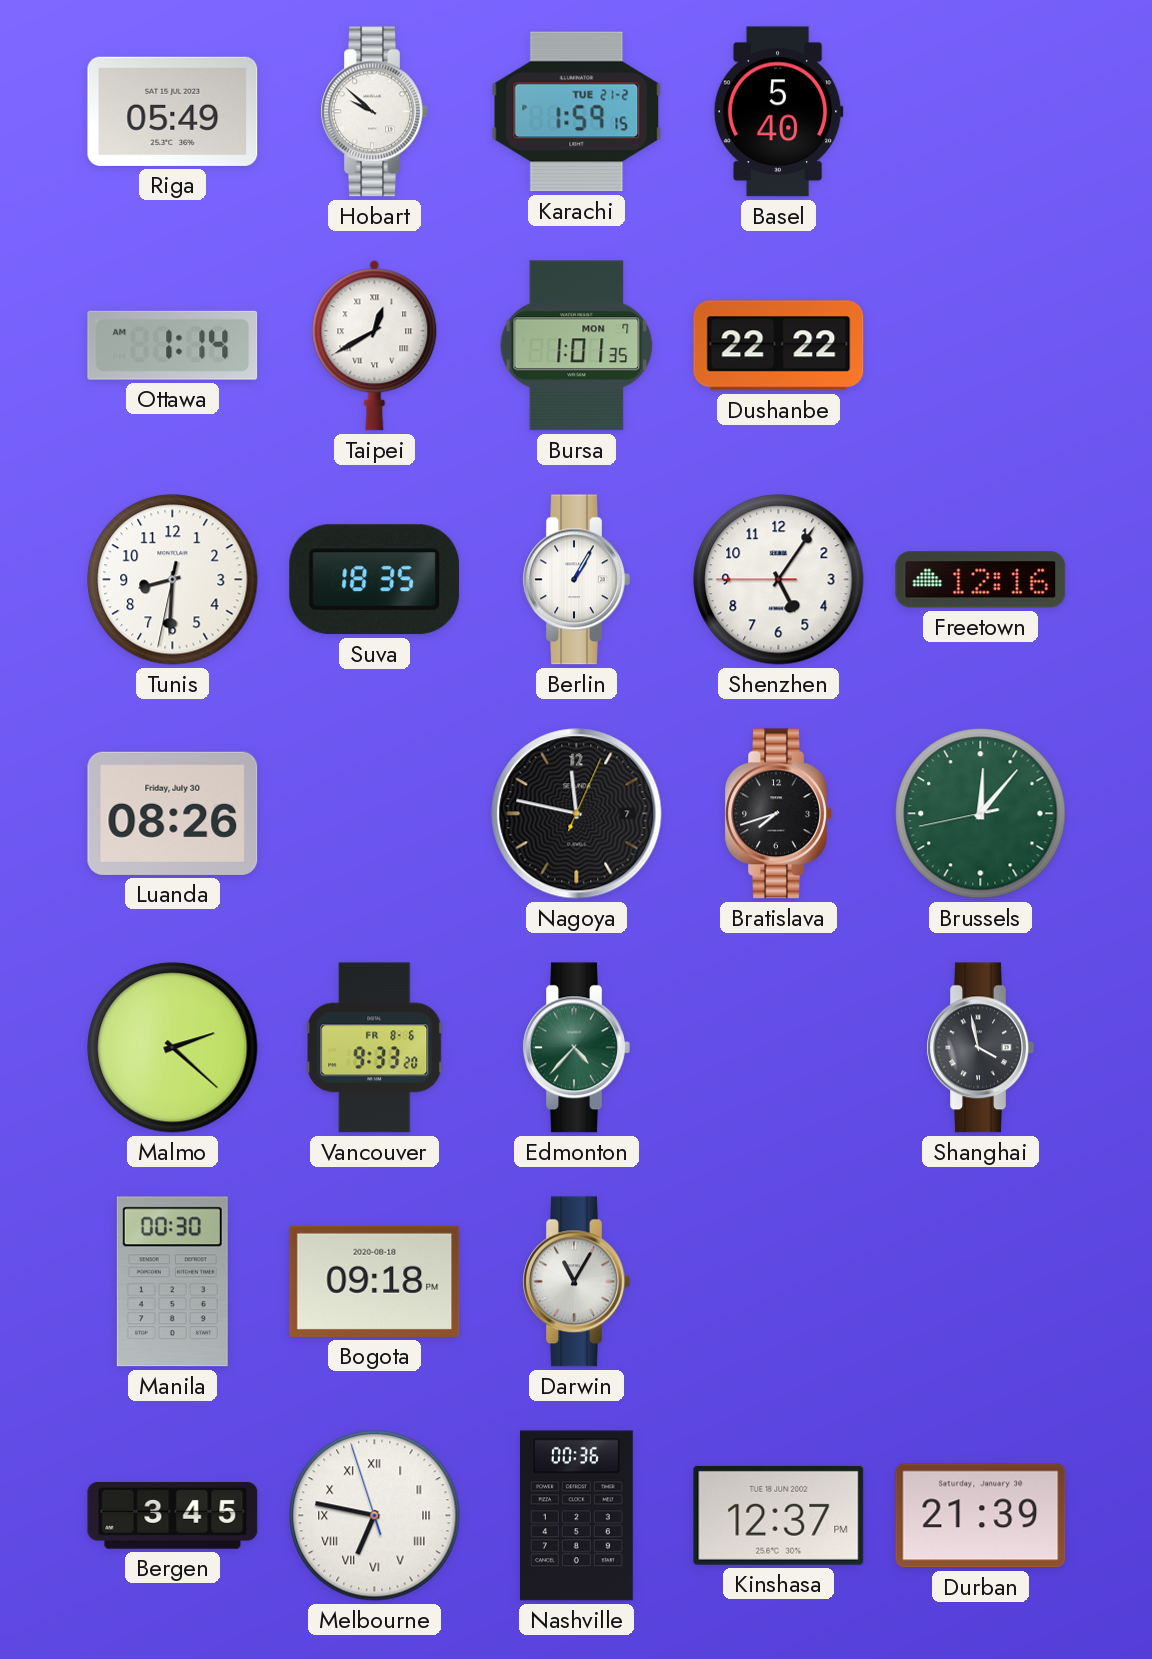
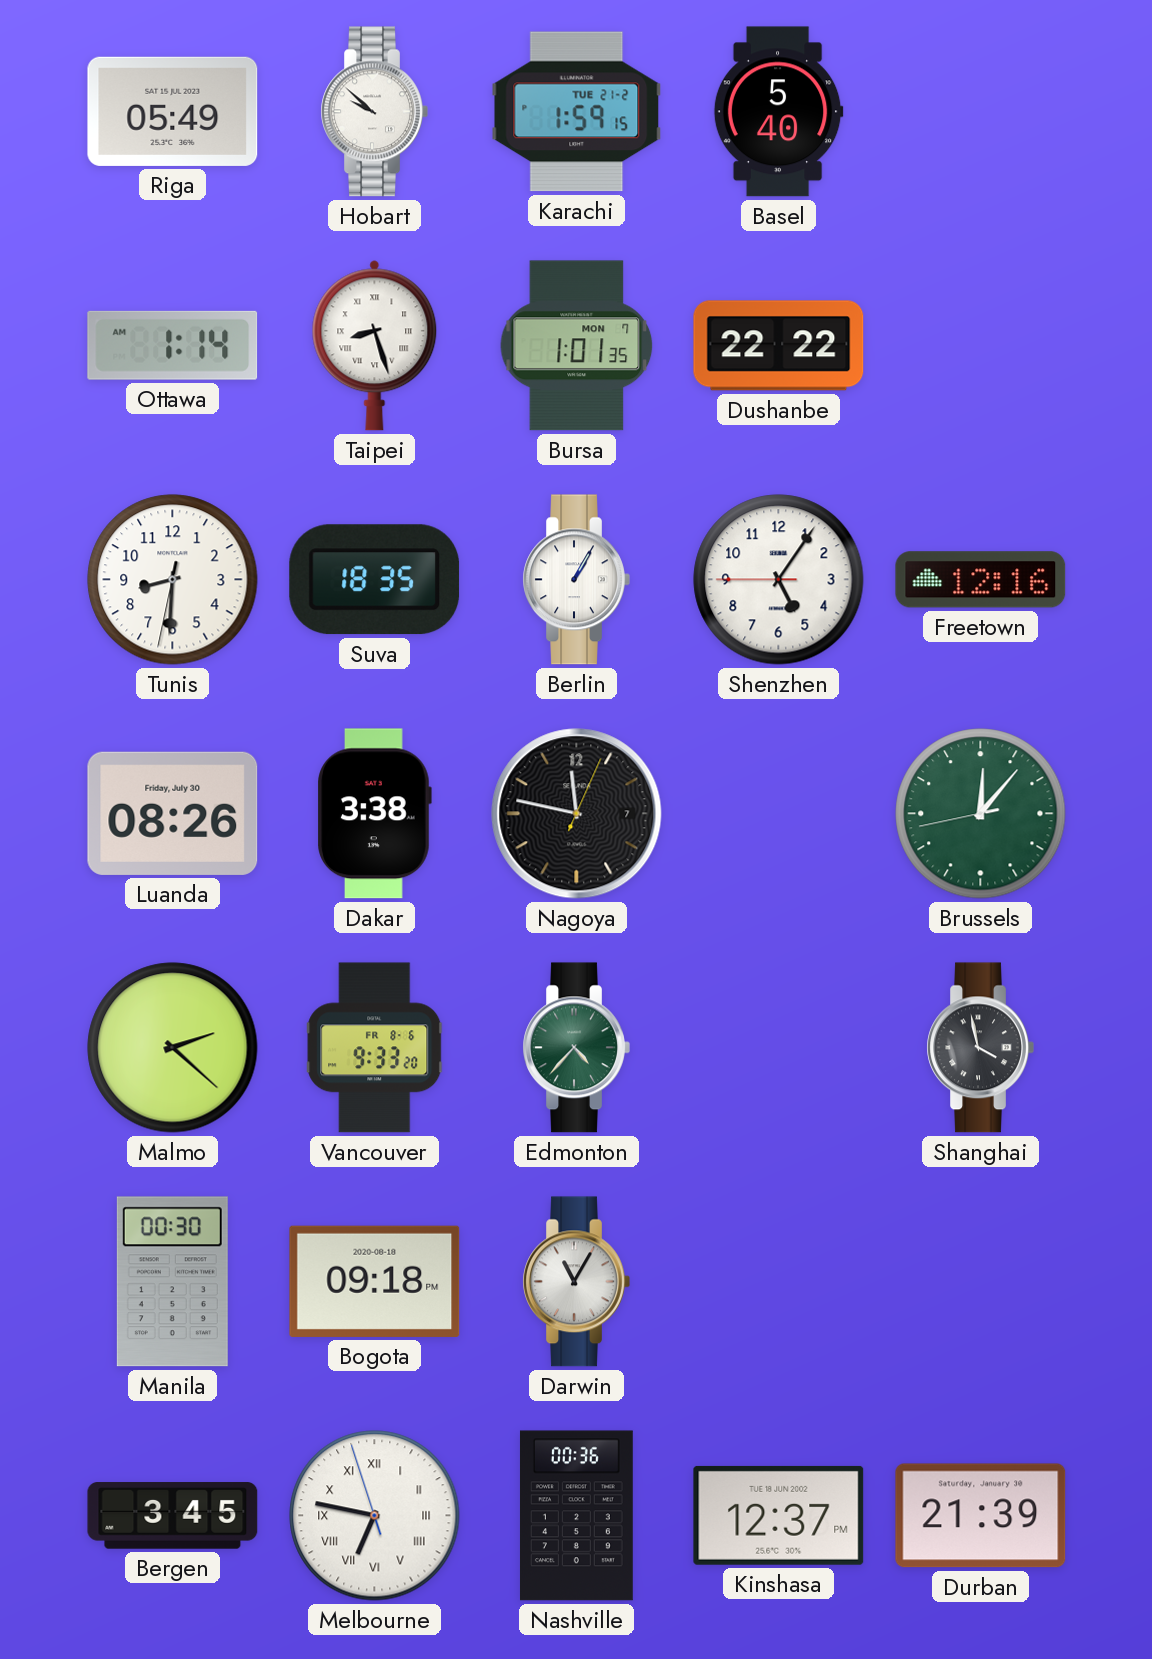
Taipei: 12:40 -> 8:27 (375, 346)
Dakar: none -> 3:38 (374, 814)
Bratislava: 7:42 -> none (778, 814)
